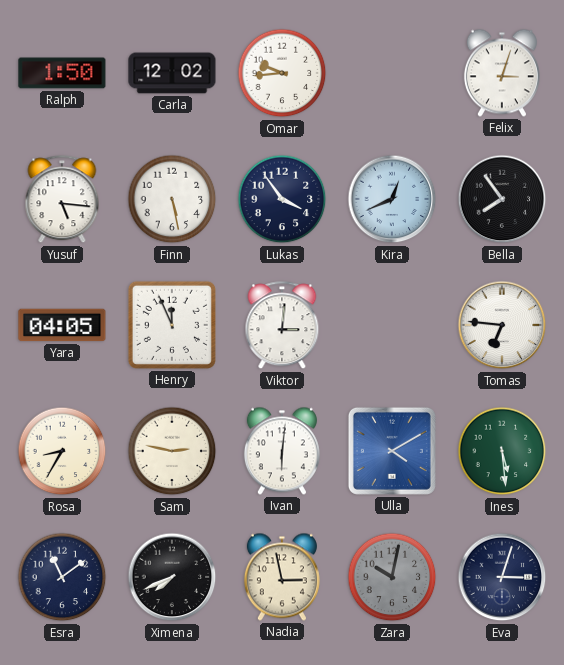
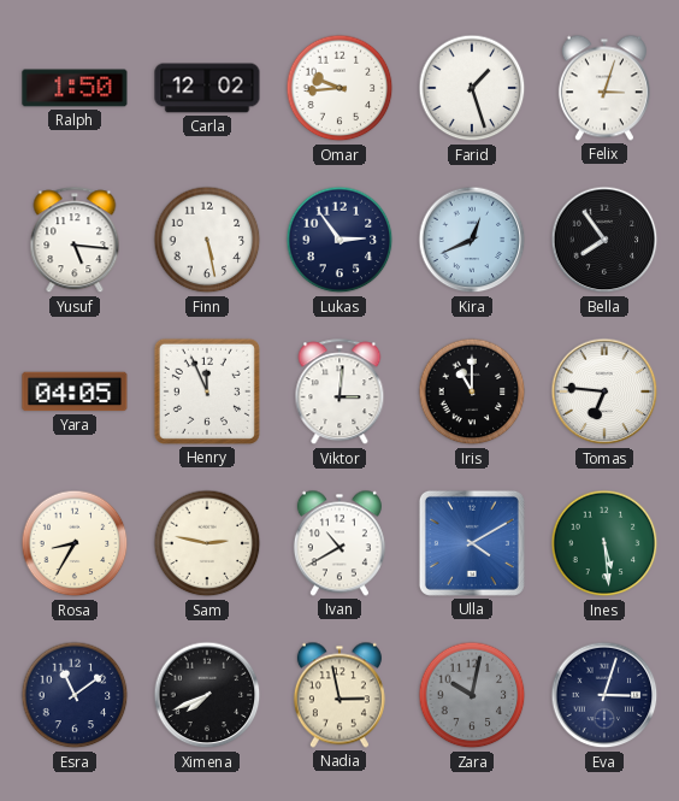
Farid: none -> 1:27 (472, 88)
Lukas: 3:54 -> 2:54 (339, 240)
Iris: none -> 11:00 (472, 391)
Ivan: 6:01 -> 10:40 (339, 543)
